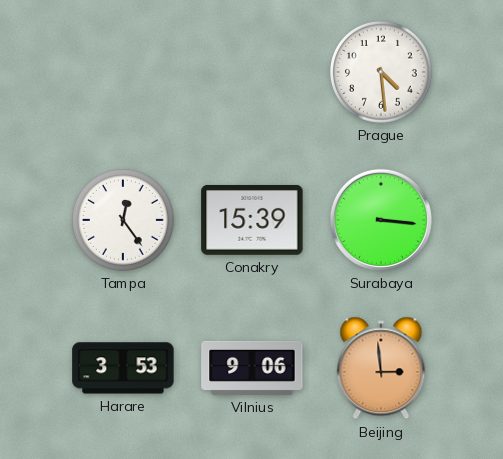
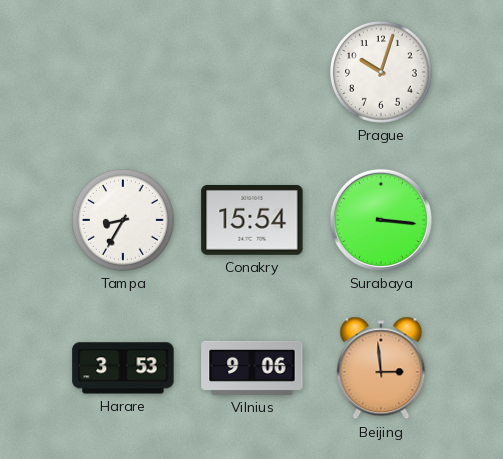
Prague: 4:29 -> 10:03 (381, 73)
Tampa: 12:24 -> 8:35 (123, 221)
Conakry: 15:39 -> 15:54 (252, 220)
